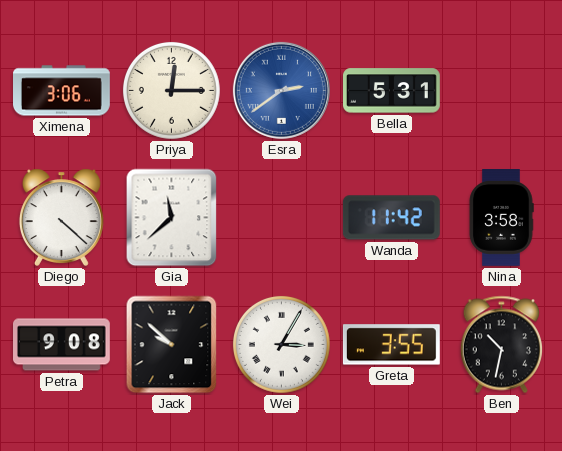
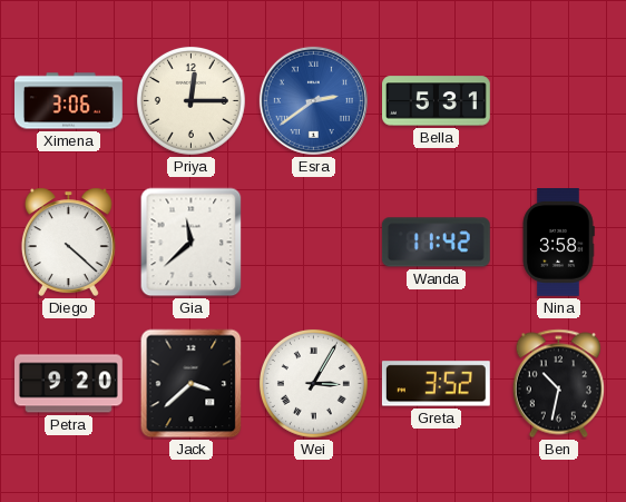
Petra: 9:08 -> 9:20 (69, 384)
Jack: 9:52 -> 3:38 (192, 384)
Greta: 3:55 -> 3:52 (436, 384)
